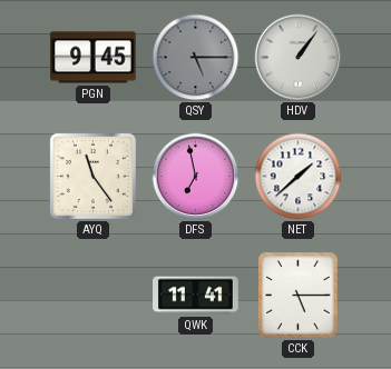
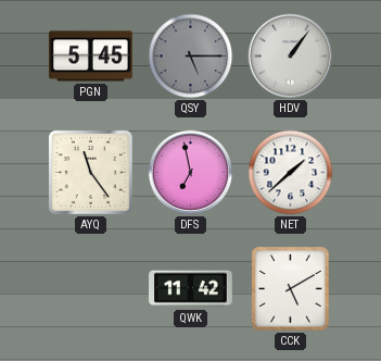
PGN: 9:45 -> 5:45 (91, 57)
QWK: 11:41 -> 11:42 (191, 289)
CCK: 5:15 -> 5:10 (291, 289)
